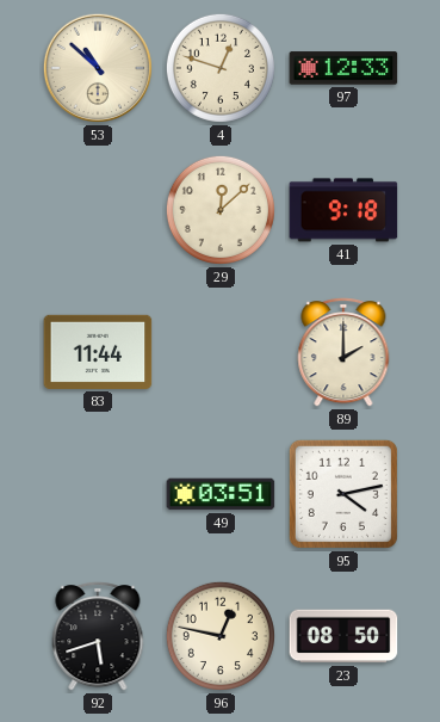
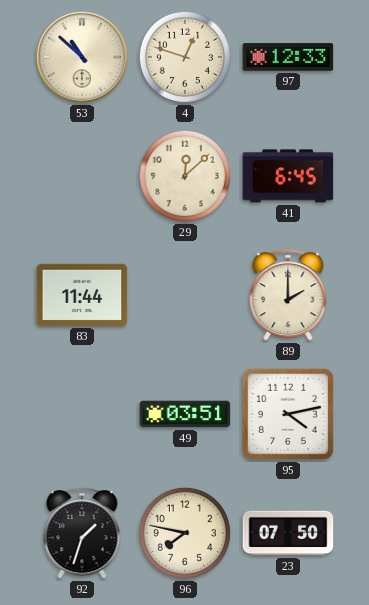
41: 9:18 -> 6:45 (288, 176)
92: 5:42 -> 1:33 (82, 533)
96: 12:47 -> 7:47 (185, 533)
23: 08:50 -> 07:50 (288, 533)
